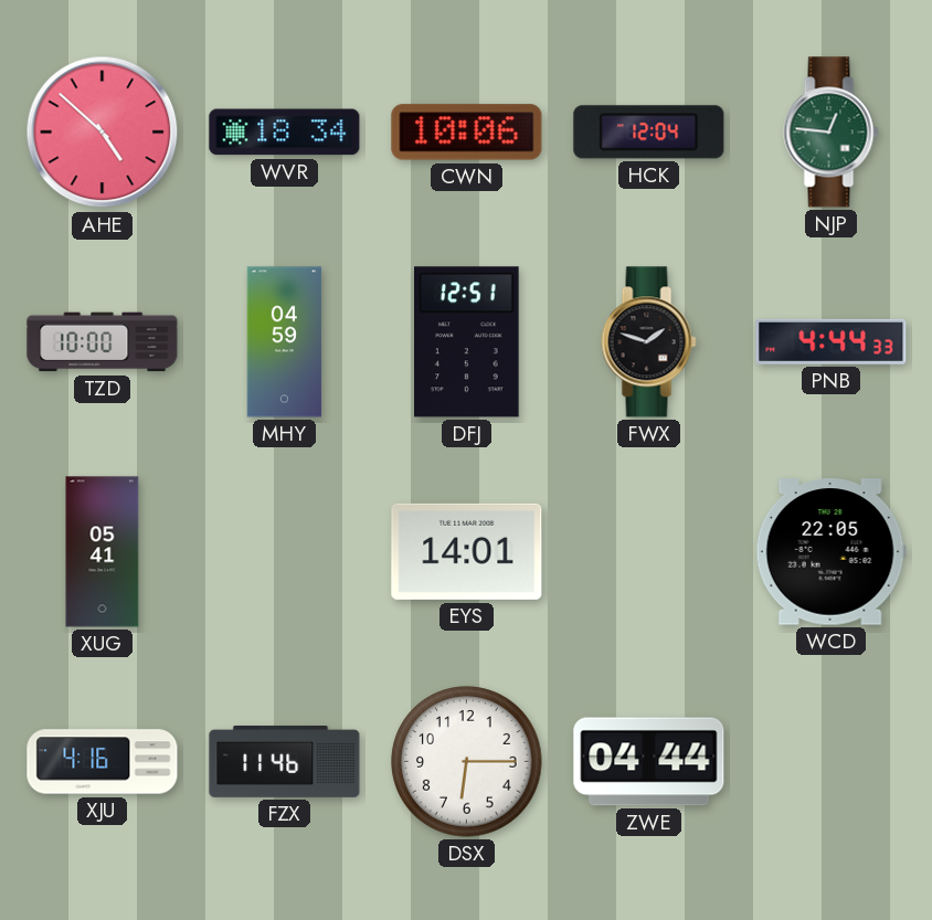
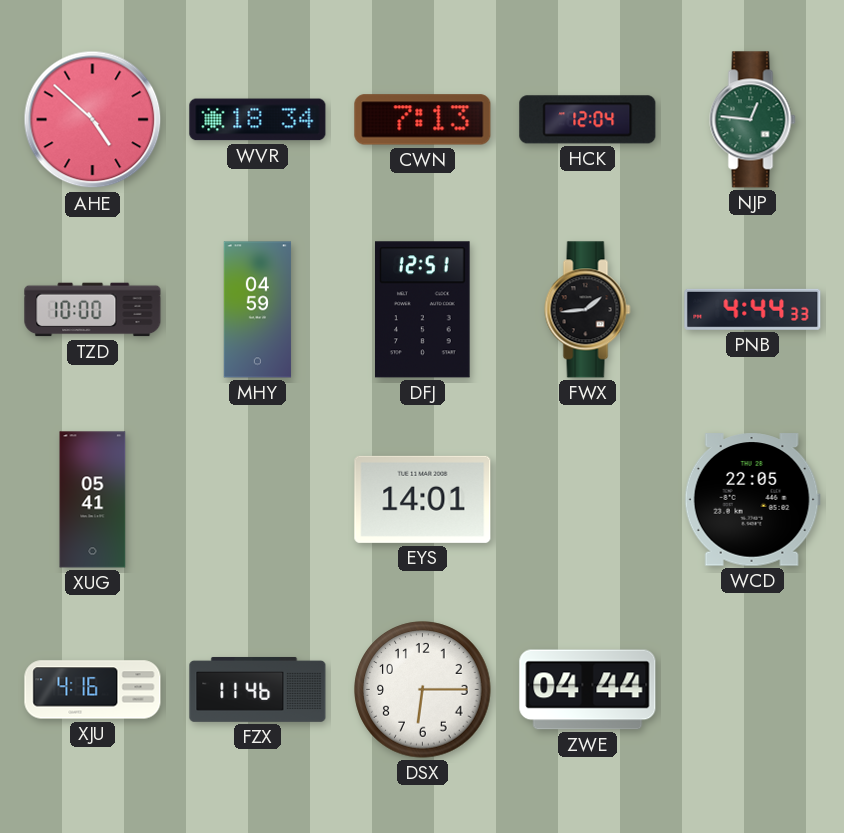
CWN: 10:06 -> 7:13 (423, 120)
FWX: 1:48 -> 1:44 (588, 310)
